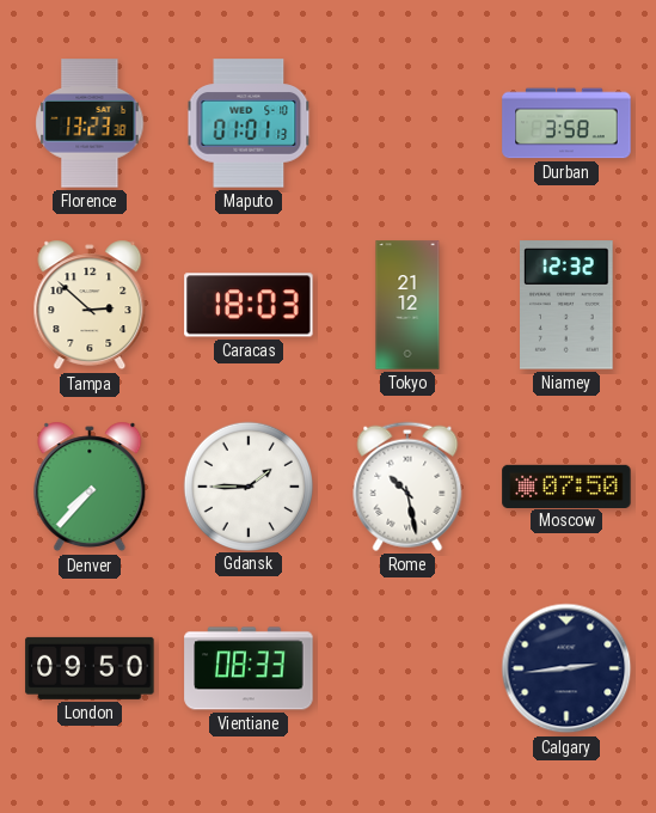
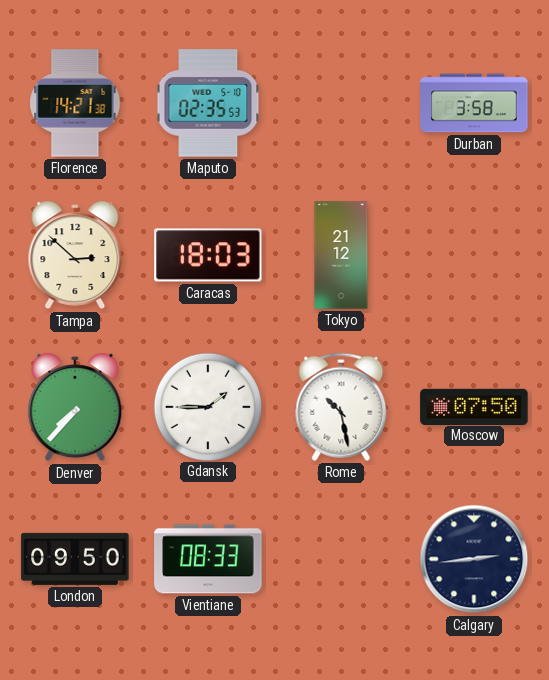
Florence: 13:23 -> 14:21 (75, 103)
Maputo: 01:01 -> 02:35 (208, 103)
Niamey: 12:32 -> none (568, 305)
